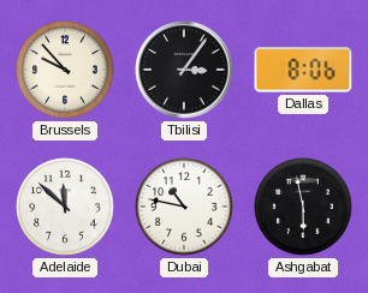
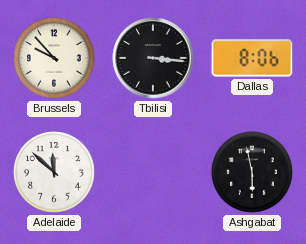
Tbilisi: 3:06 -> 3:16 (153, 58)
Dubai: 10:47 -> none (184, 207)
